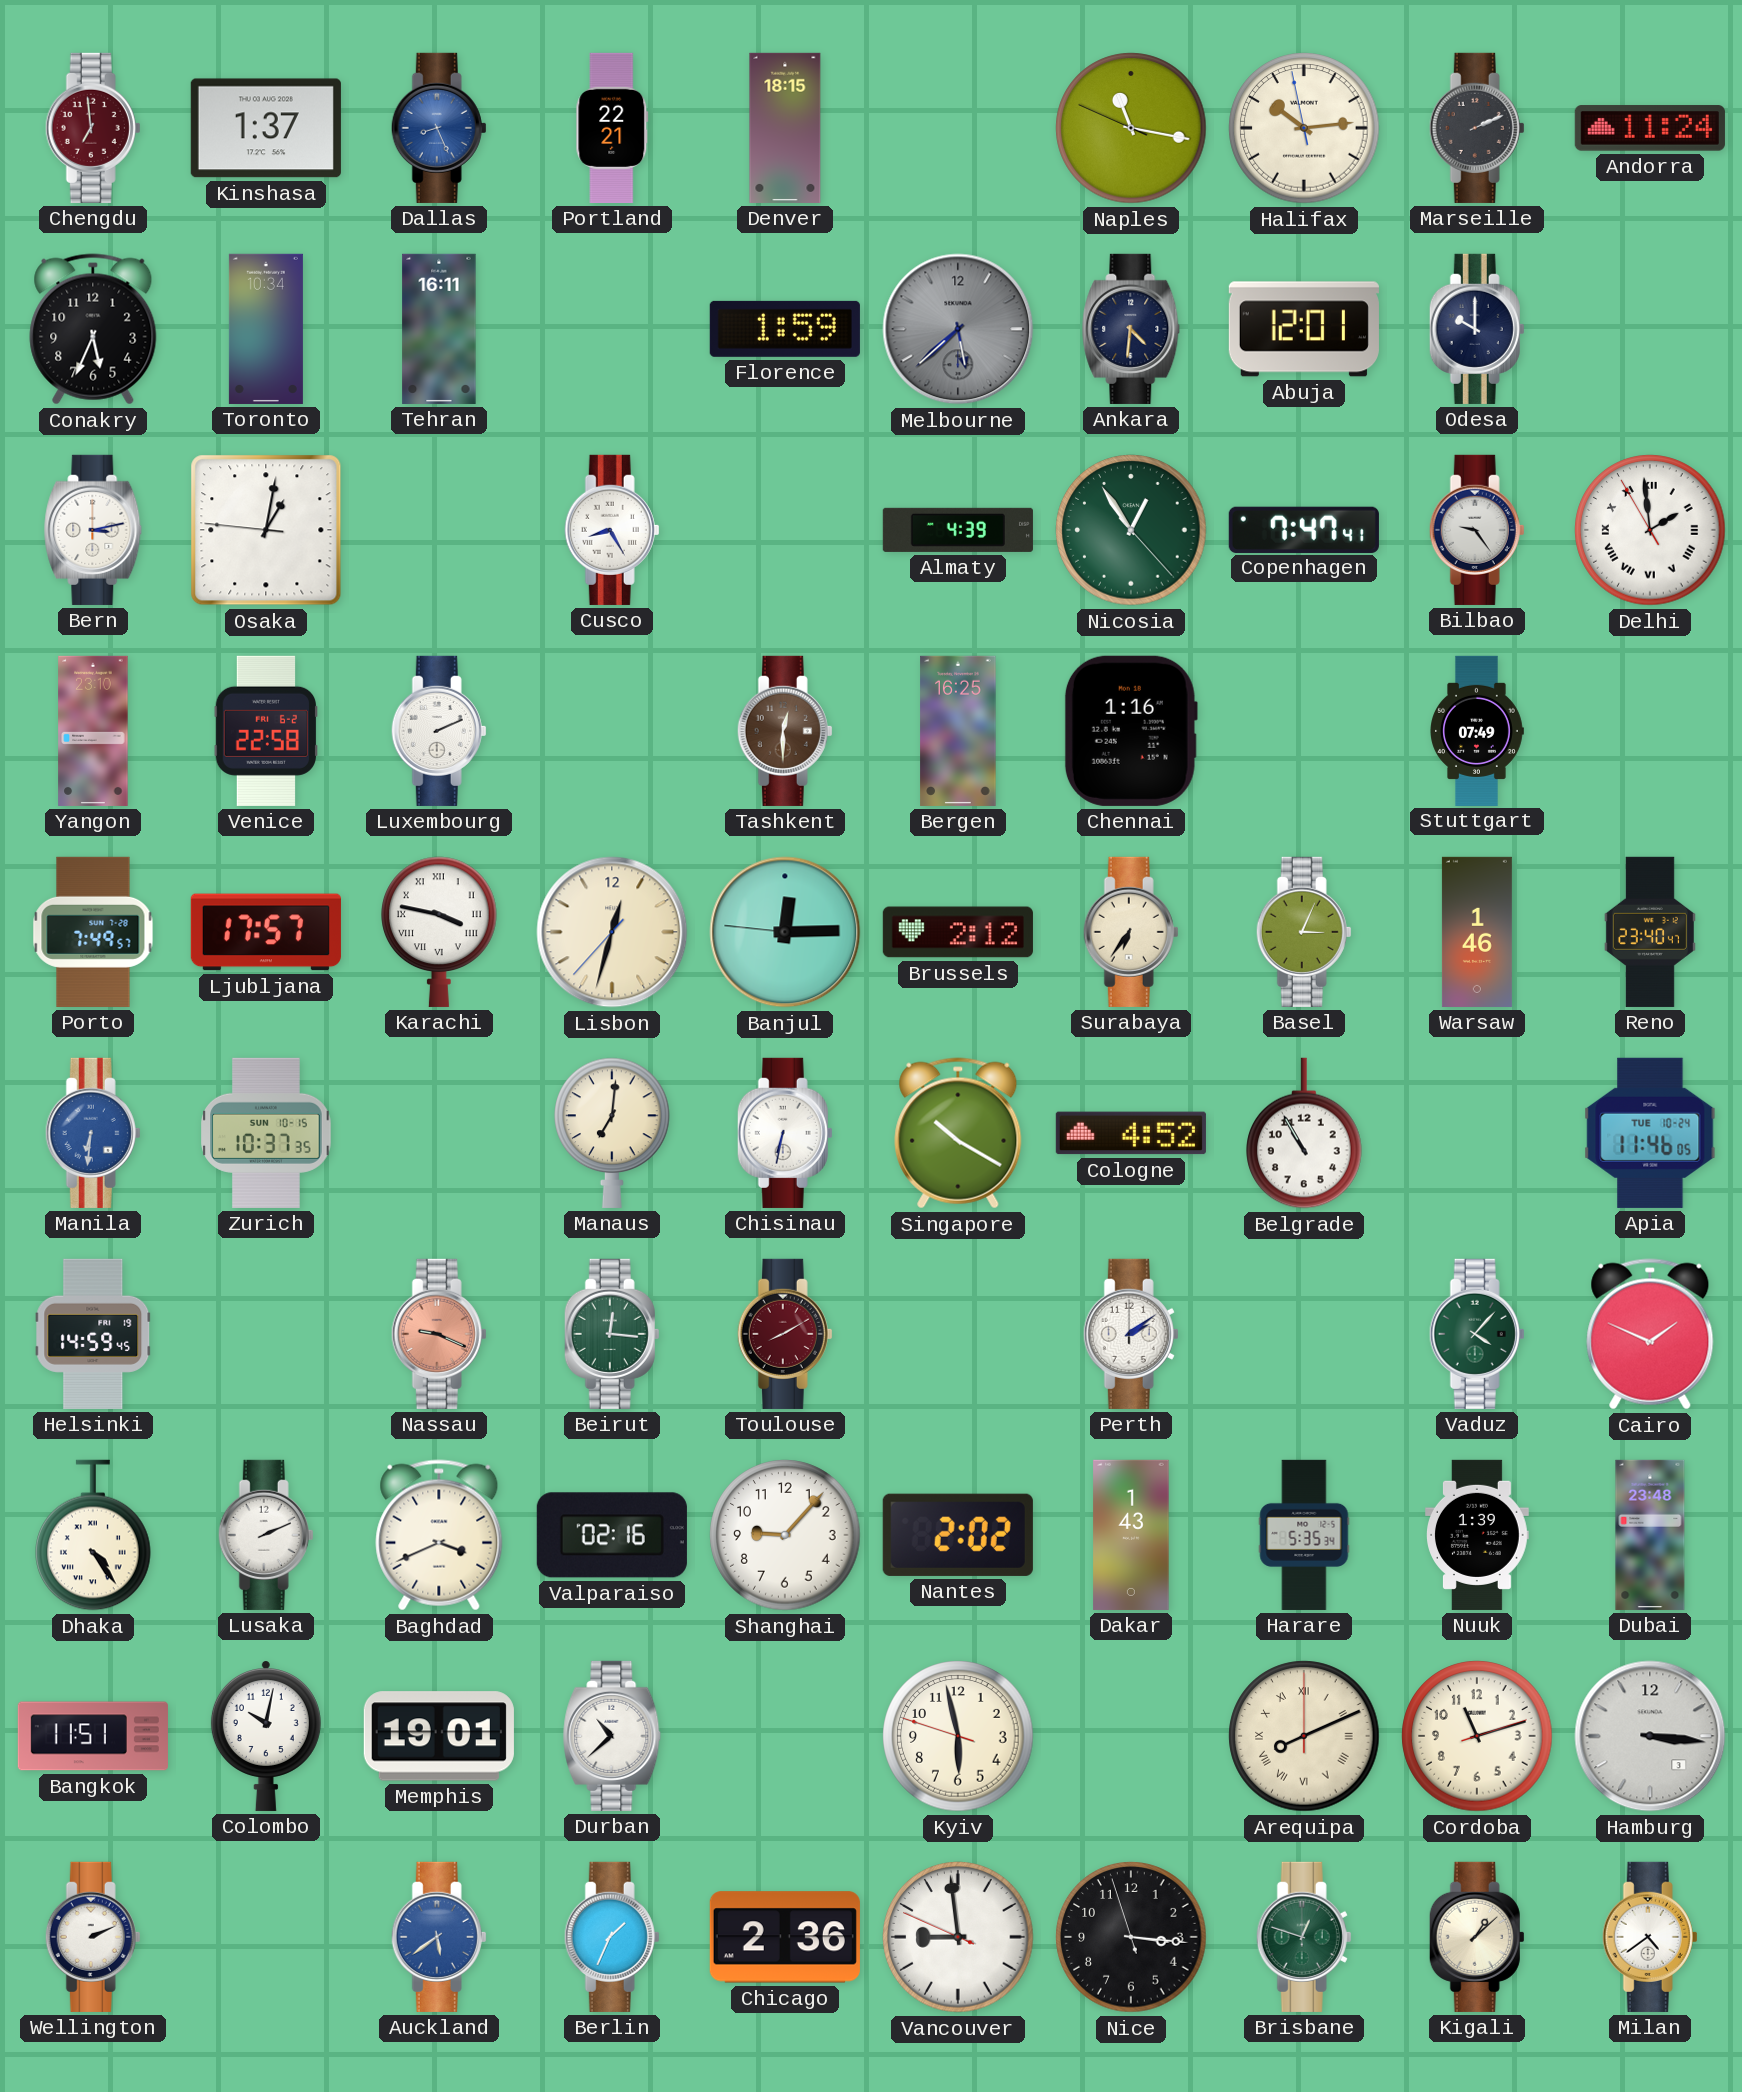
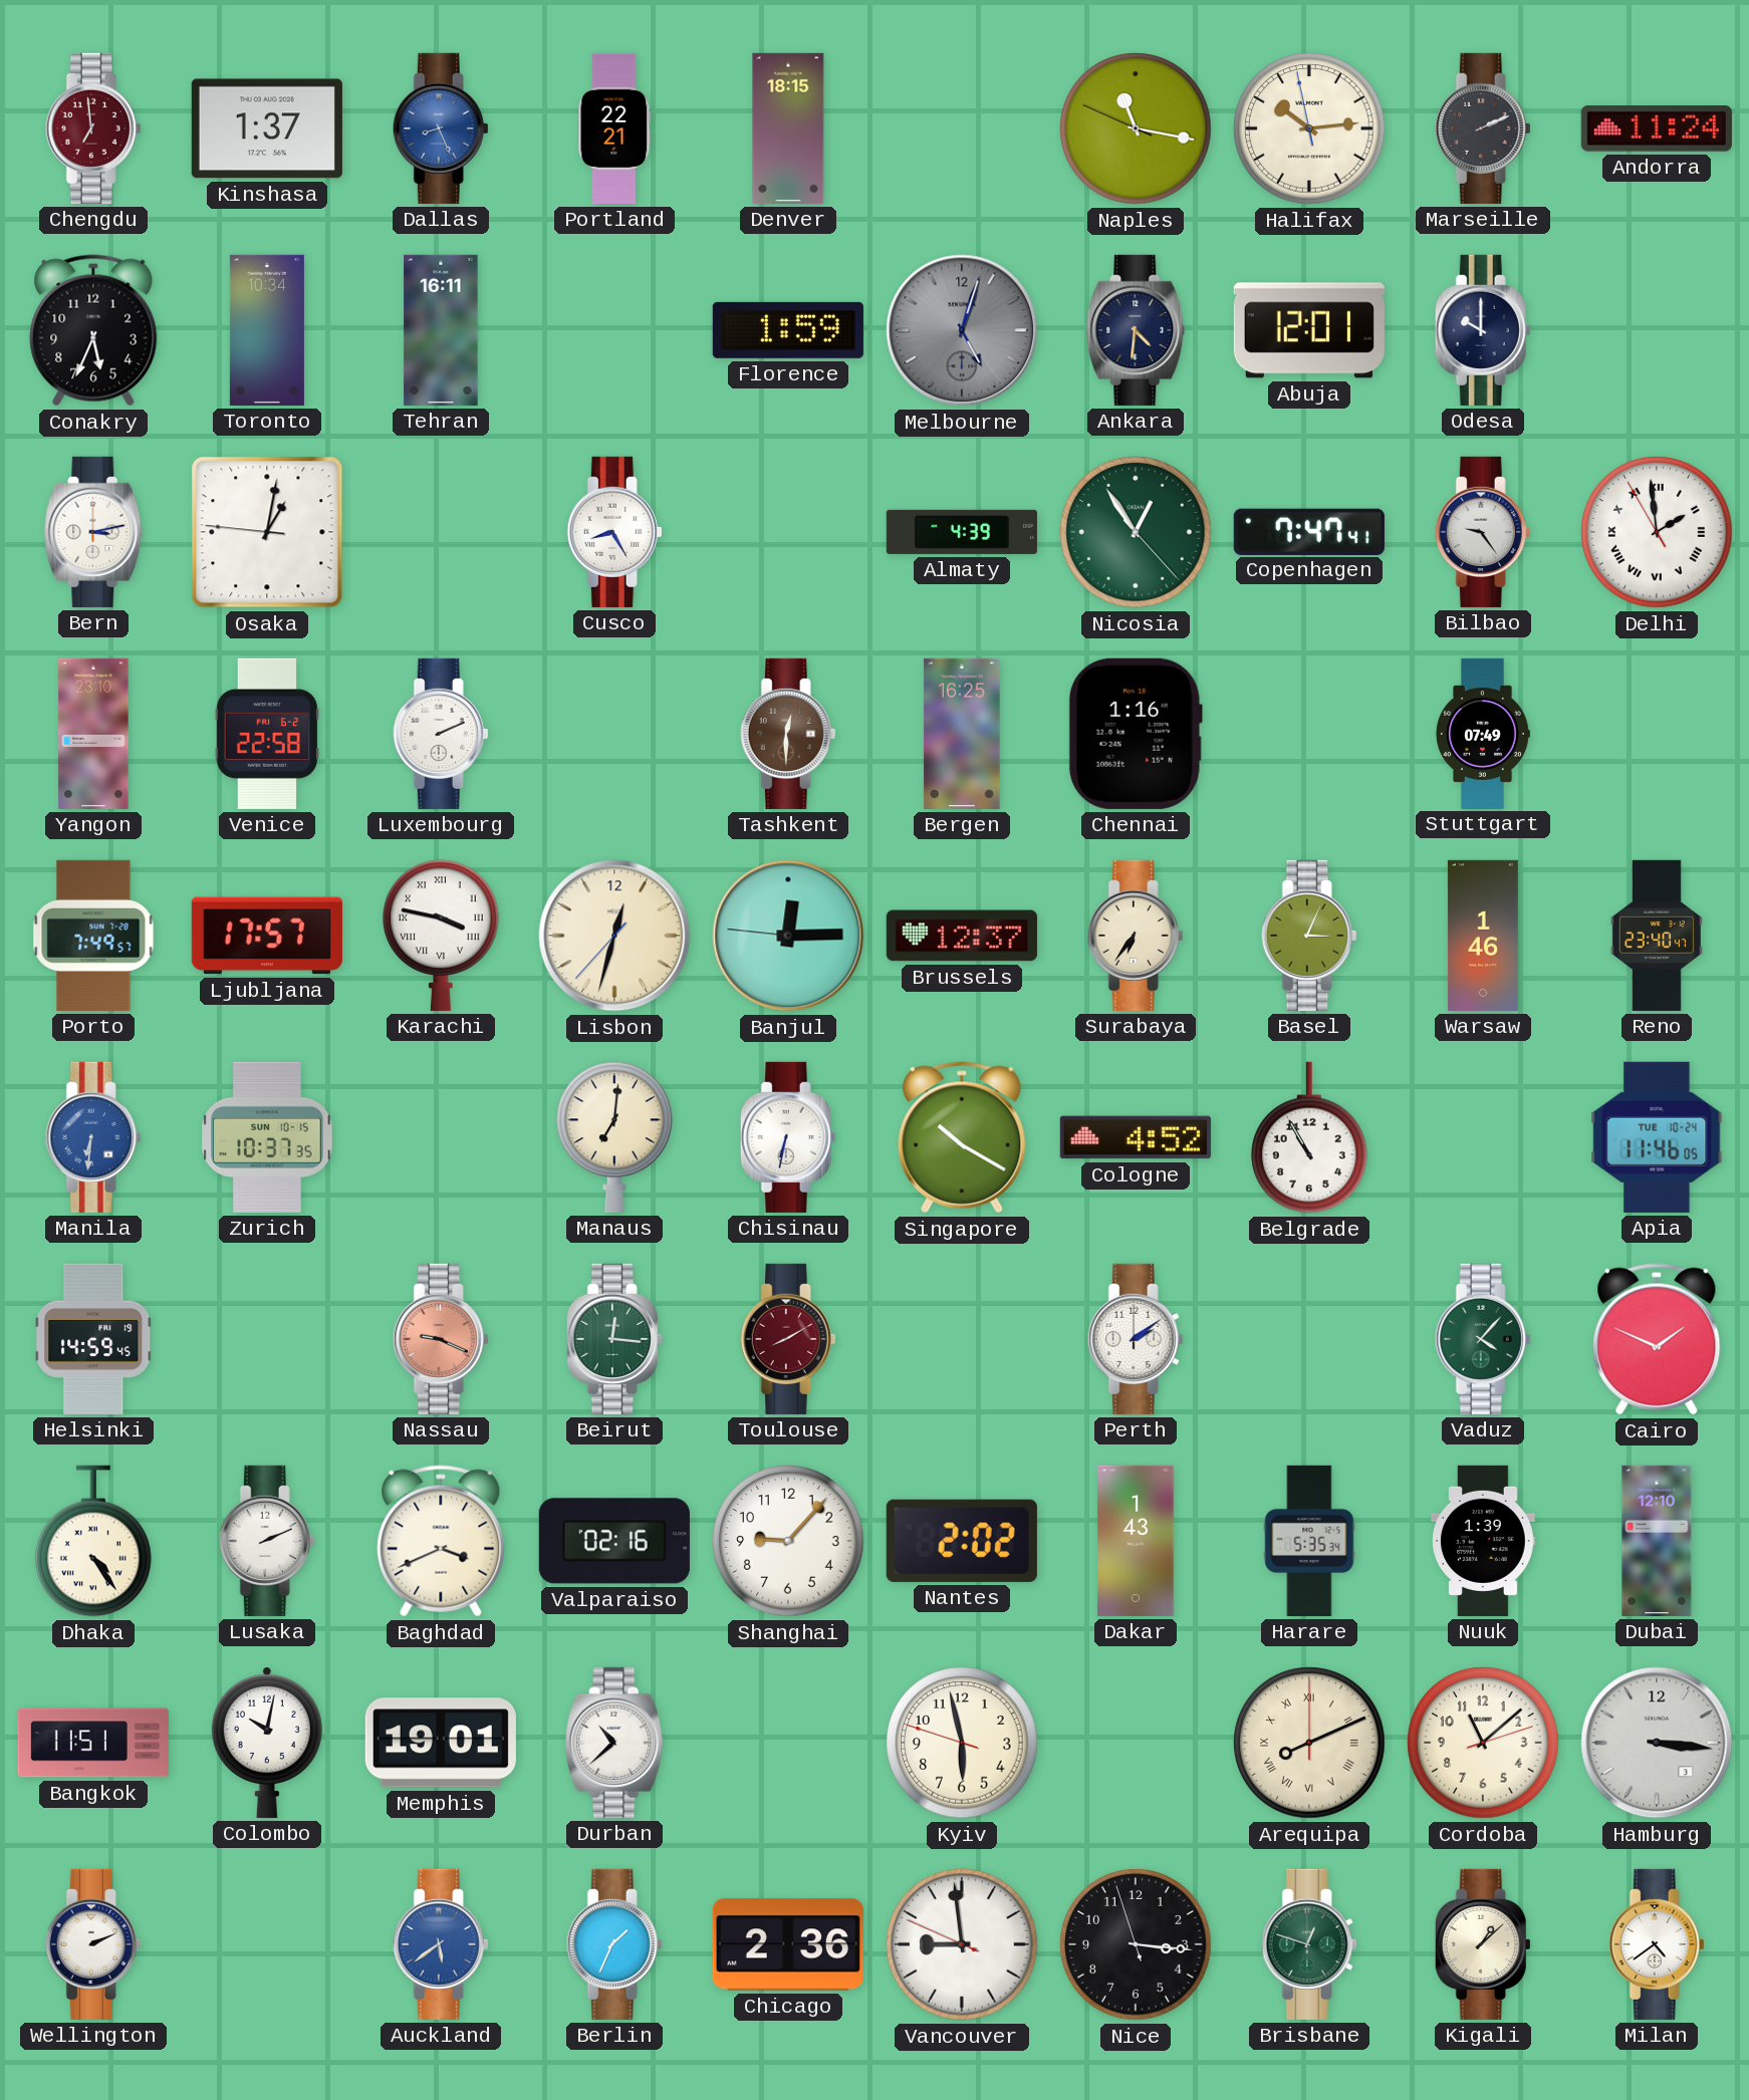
Melbourne: 5:38 -> 5:03 (962, 330)
Brussels: 2:12 -> 12:37 (962, 936)
Dubai: 23:48 -> 12:10 (1657, 1541)
Cordoba: 11:12 -> 11:08 (1483, 1743)
